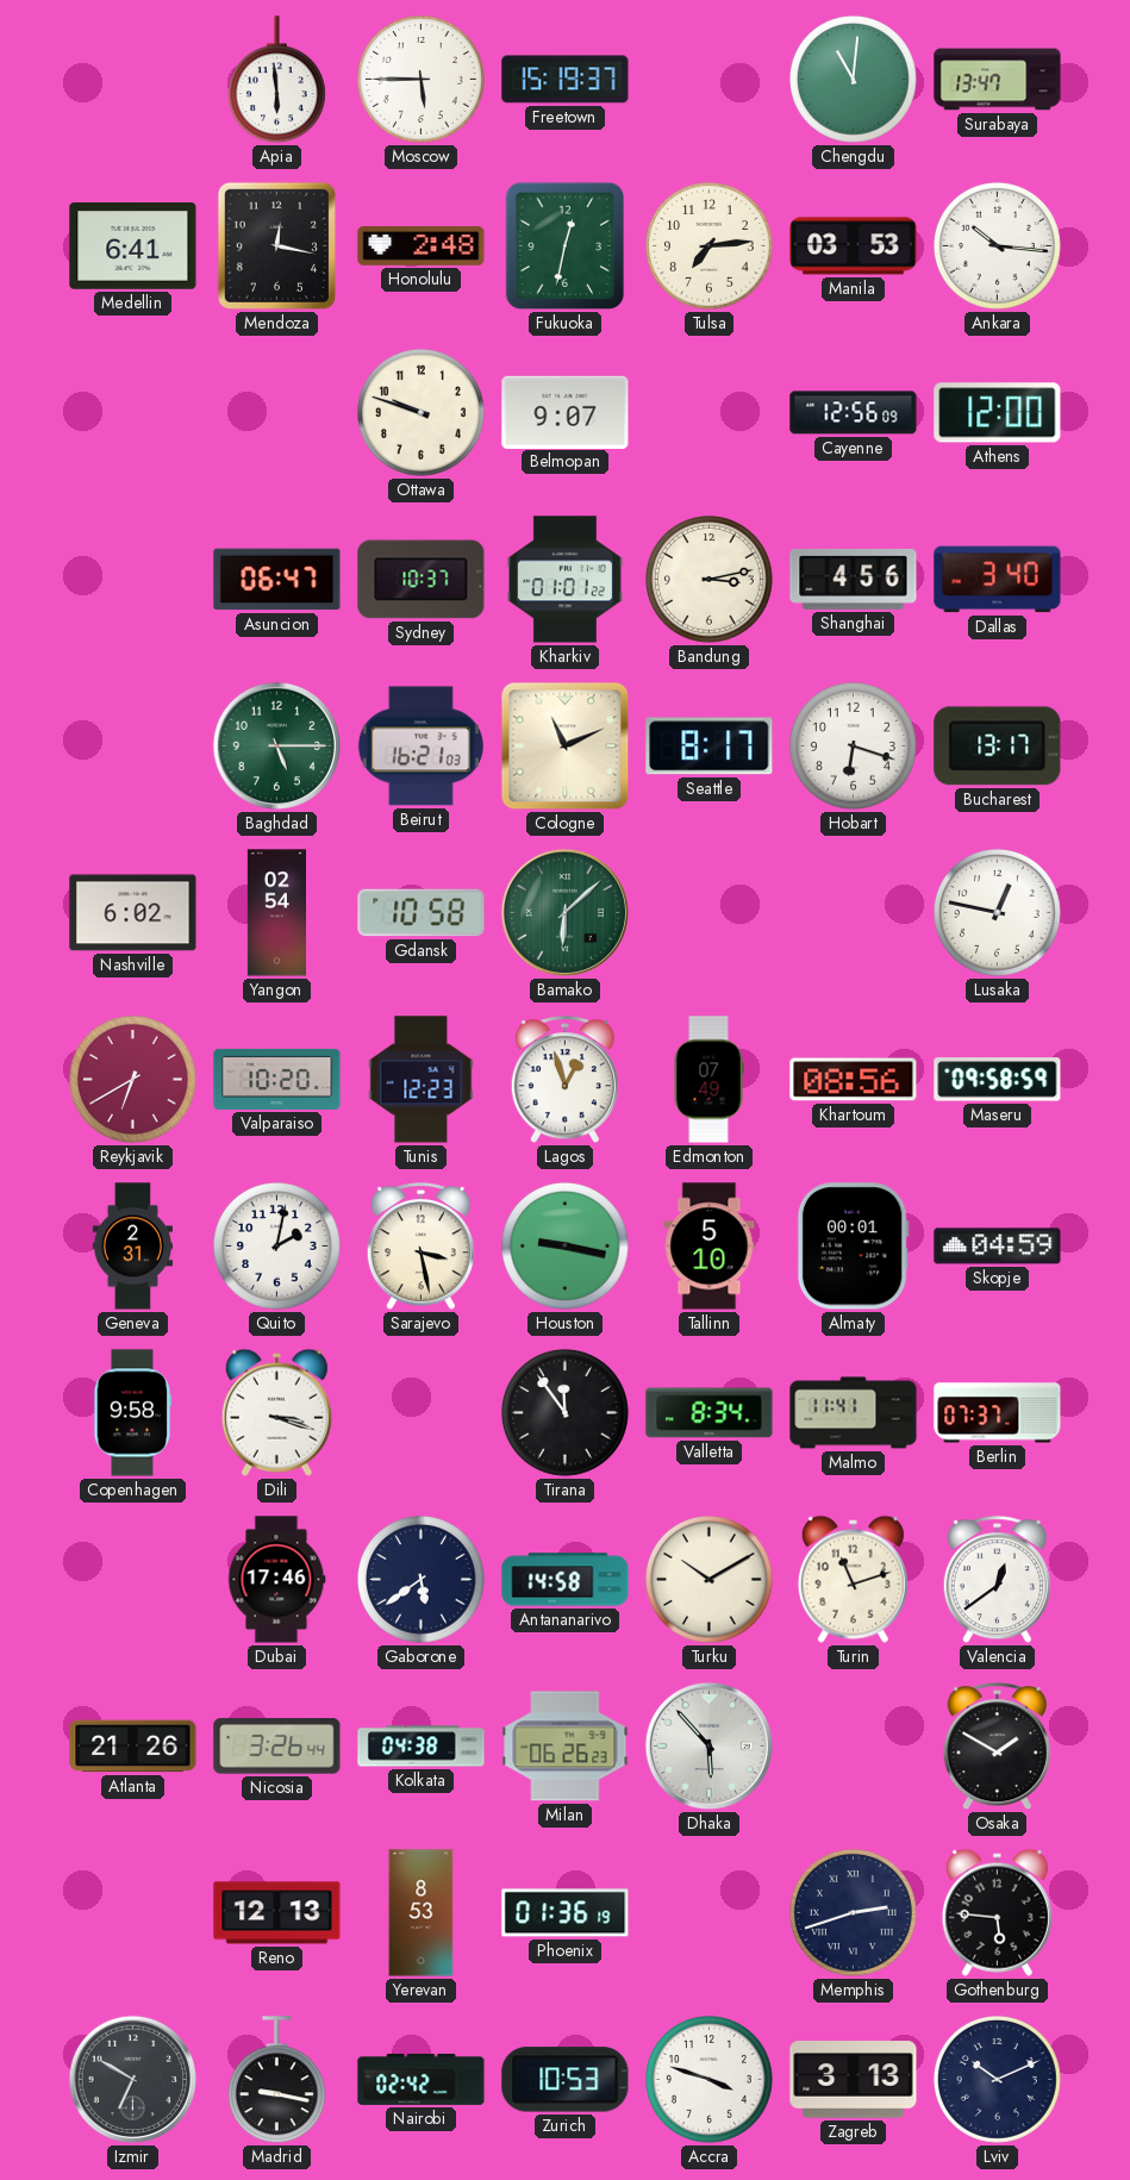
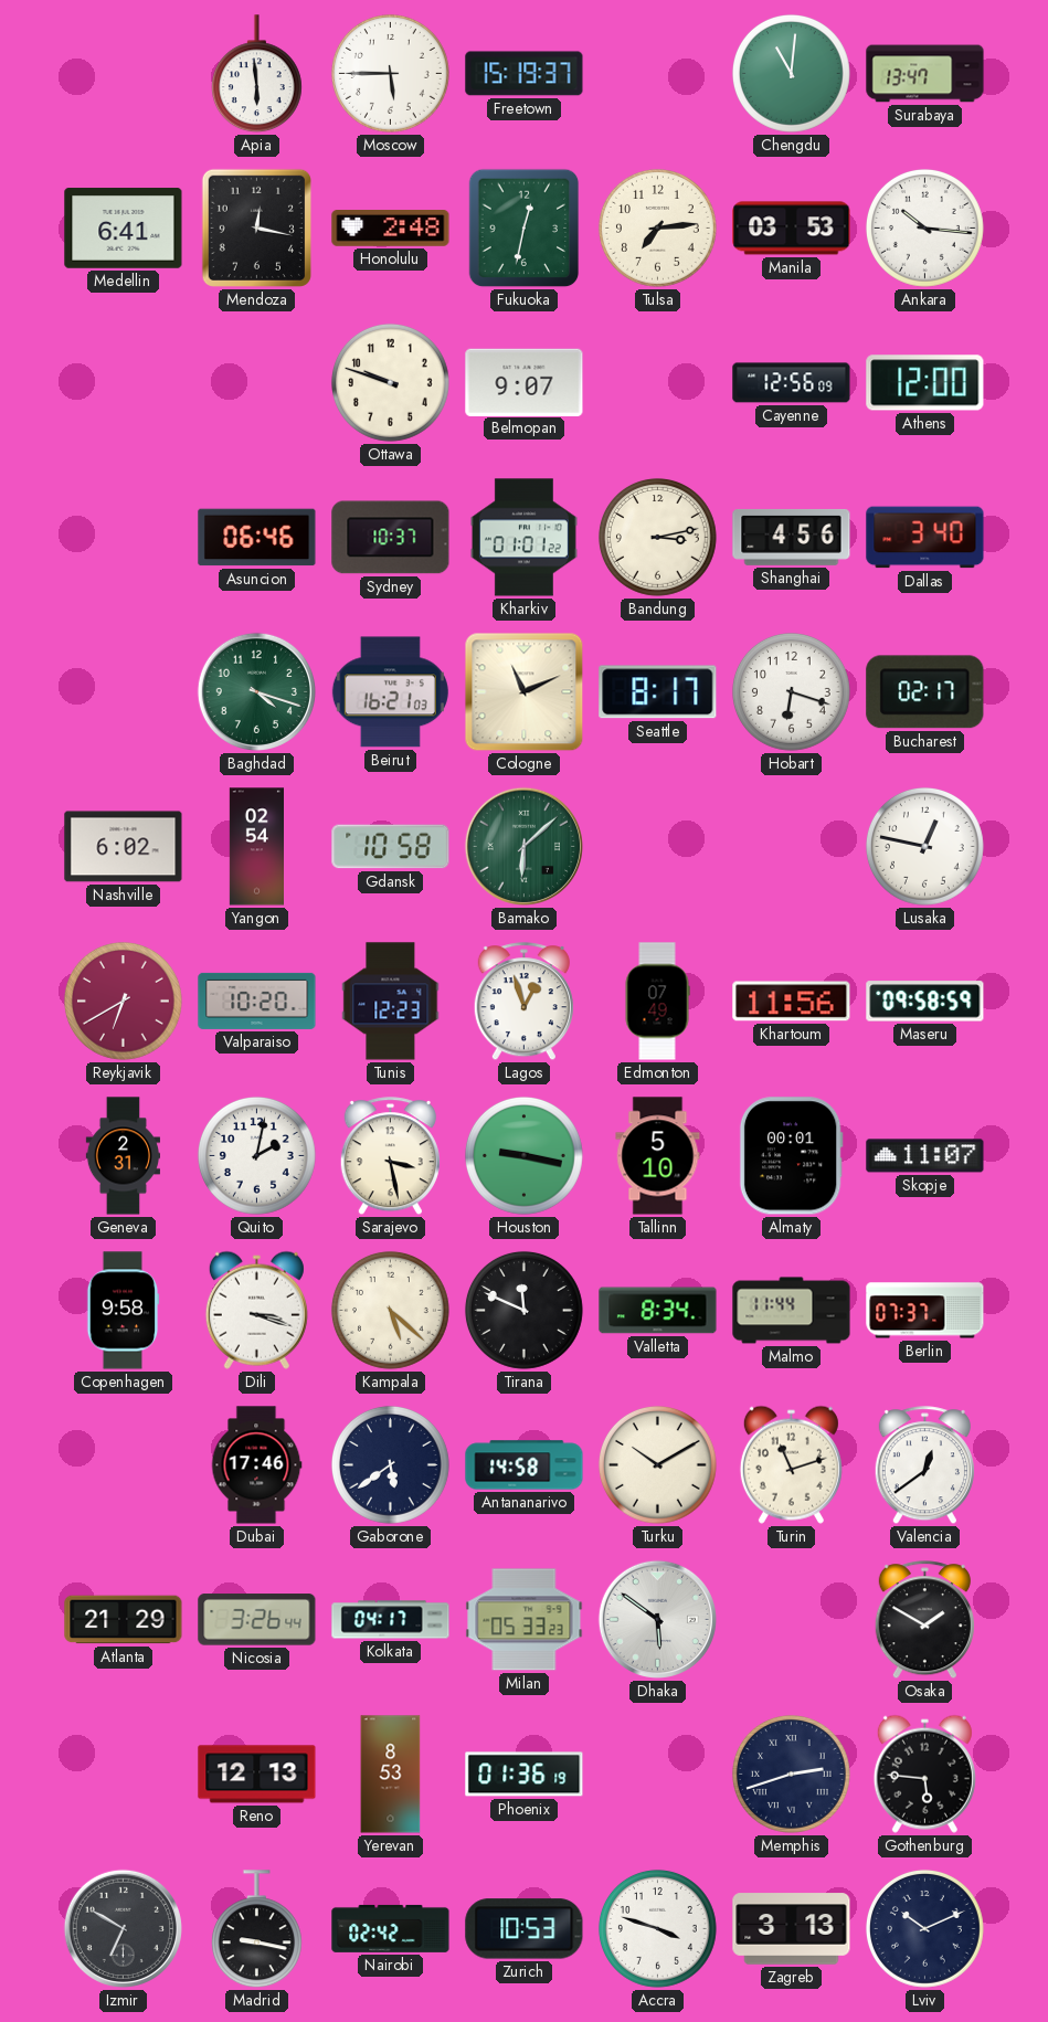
Asuncion: 06:47 -> 06:46 (257, 538)
Baghdad: 5:15 -> 4:18 (256, 691)
Bucharest: 13:17 -> 02:17 (925, 692)
Khartoum: 08:56 -> 11:56 (792, 1002)
Skopje: 04:59 -> 11:07 (925, 1156)
Kampala: none -> 5:22 (391, 1311)
Tirana: 11:54 -> 11:49 (525, 1311)
Malmo: 11:41 -> 11:44 (792, 1311)
Atlanta: 21:26 -> 21:29 (124, 1620)
Kolkata: 04:38 -> 04:17 (391, 1620)
Milan: 06:26 -> 05:33 (525, 1620)
Dhaka: 5:53 -> 5:51 (657, 1619)
